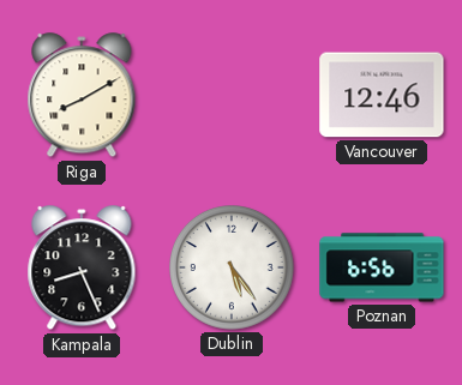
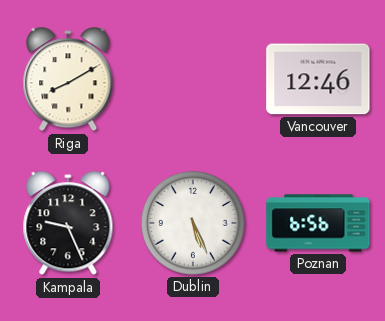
Kampala: 8:26 -> 9:26 (68, 224)
Dublin: 5:24 -> 5:26 (194, 224)
